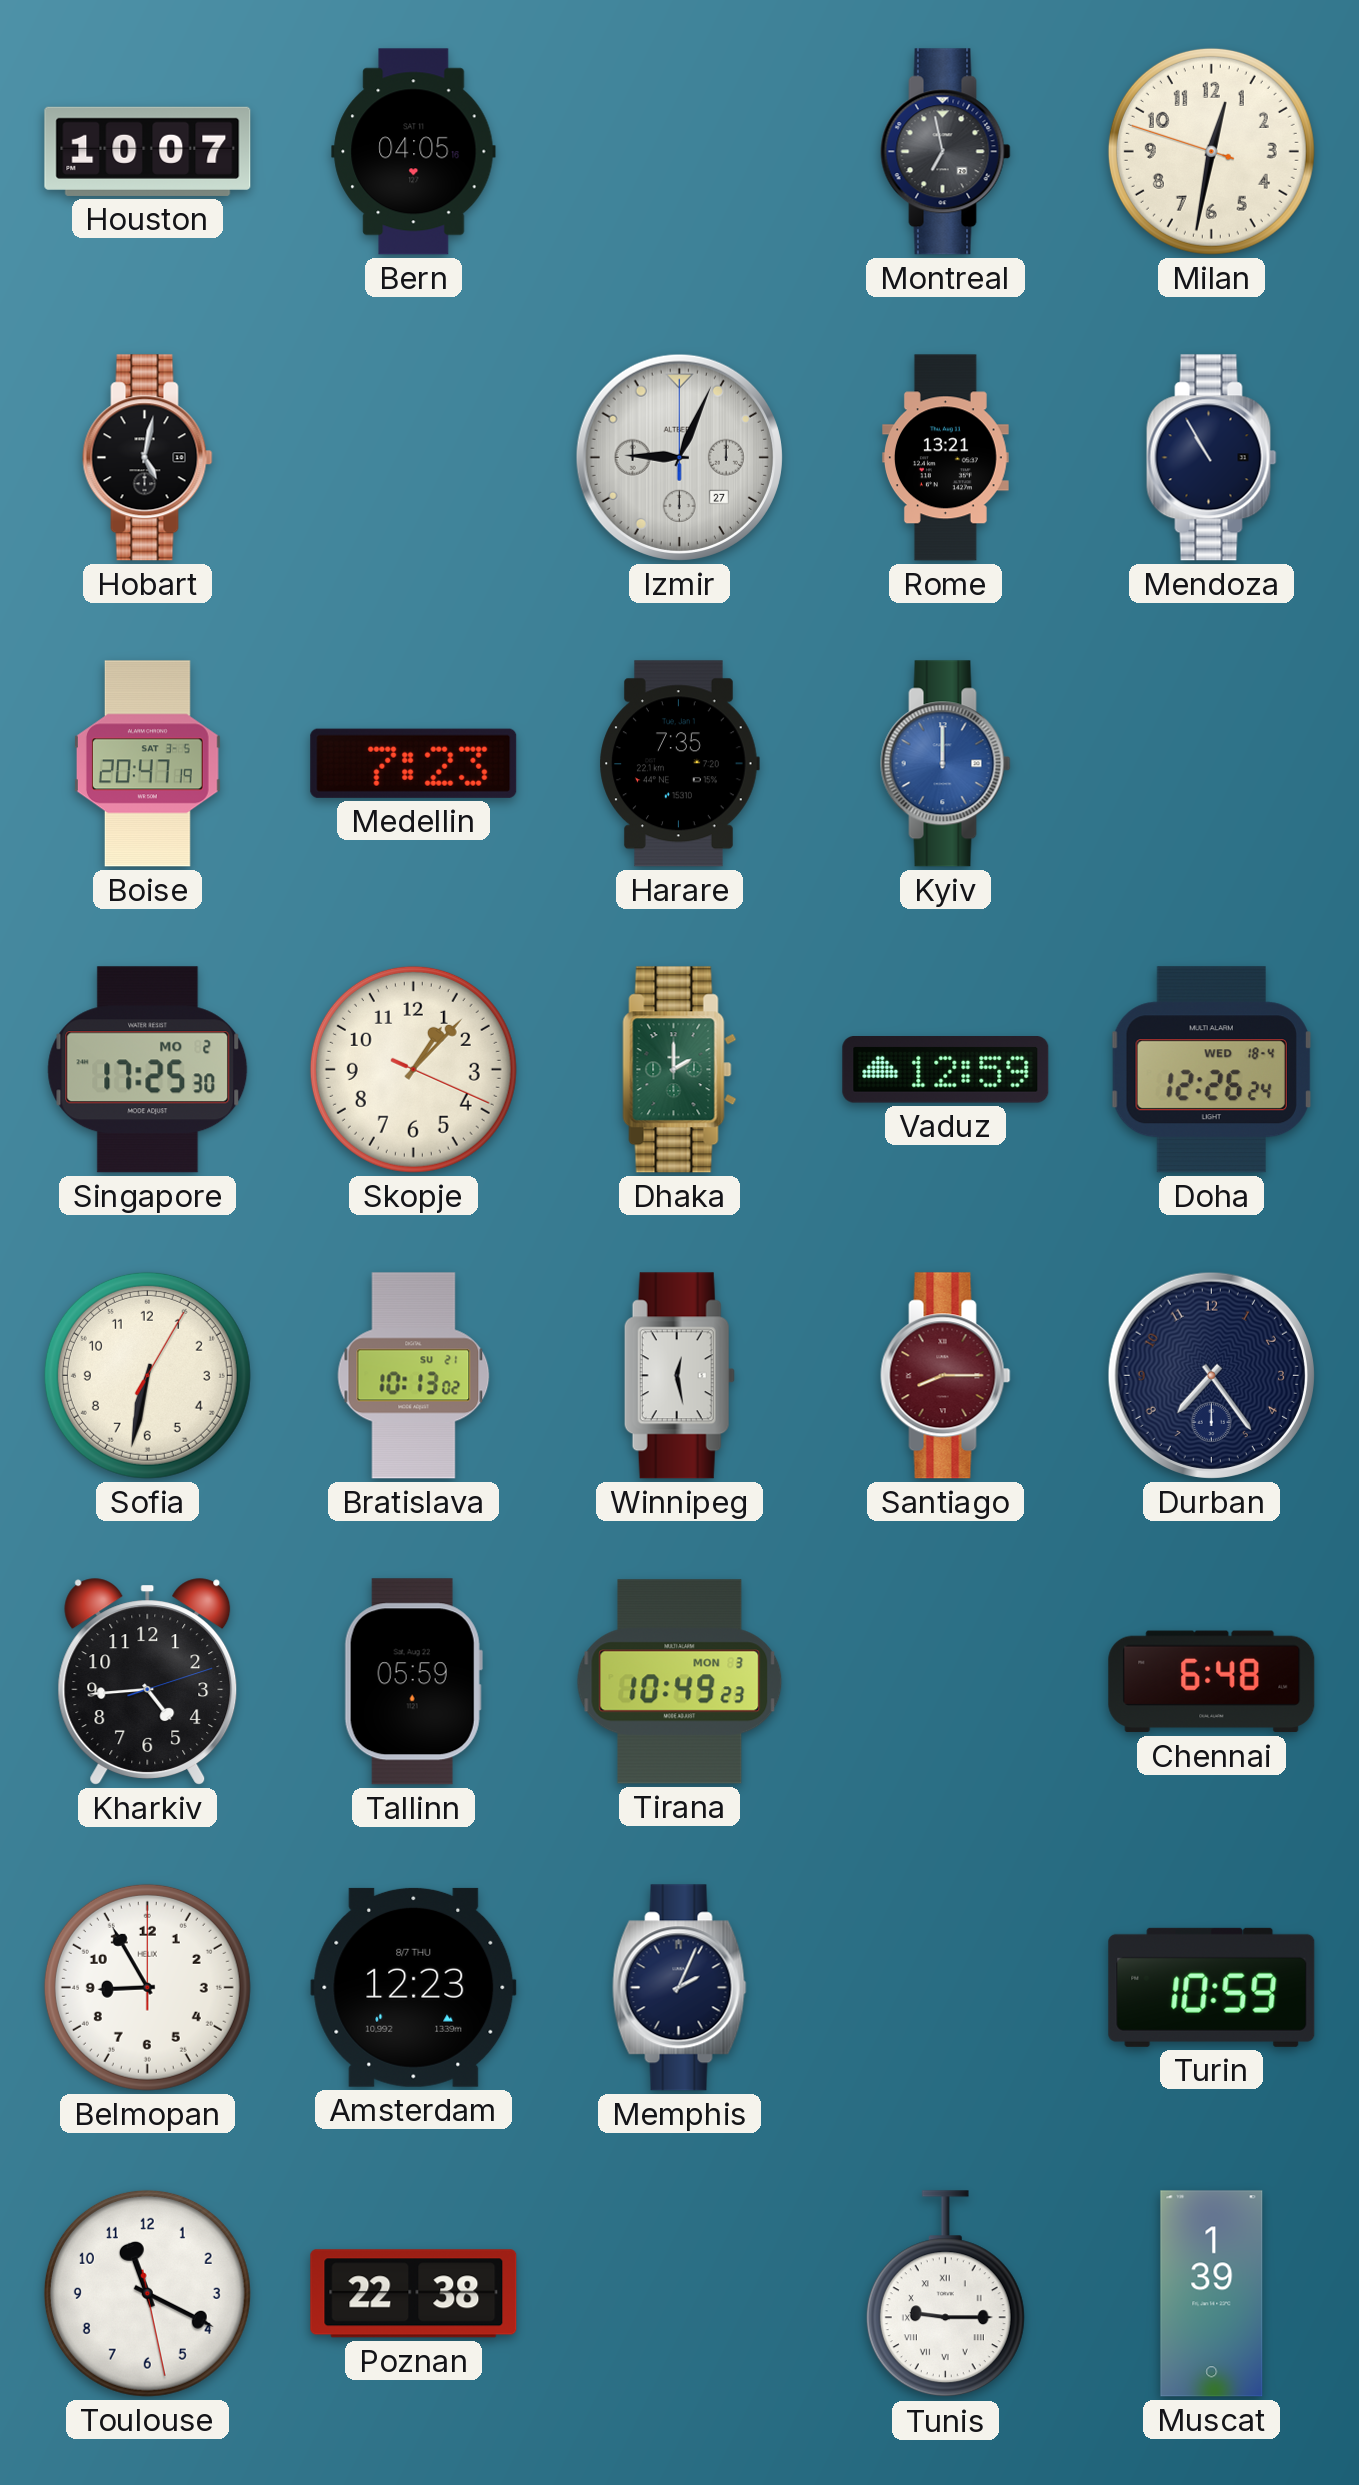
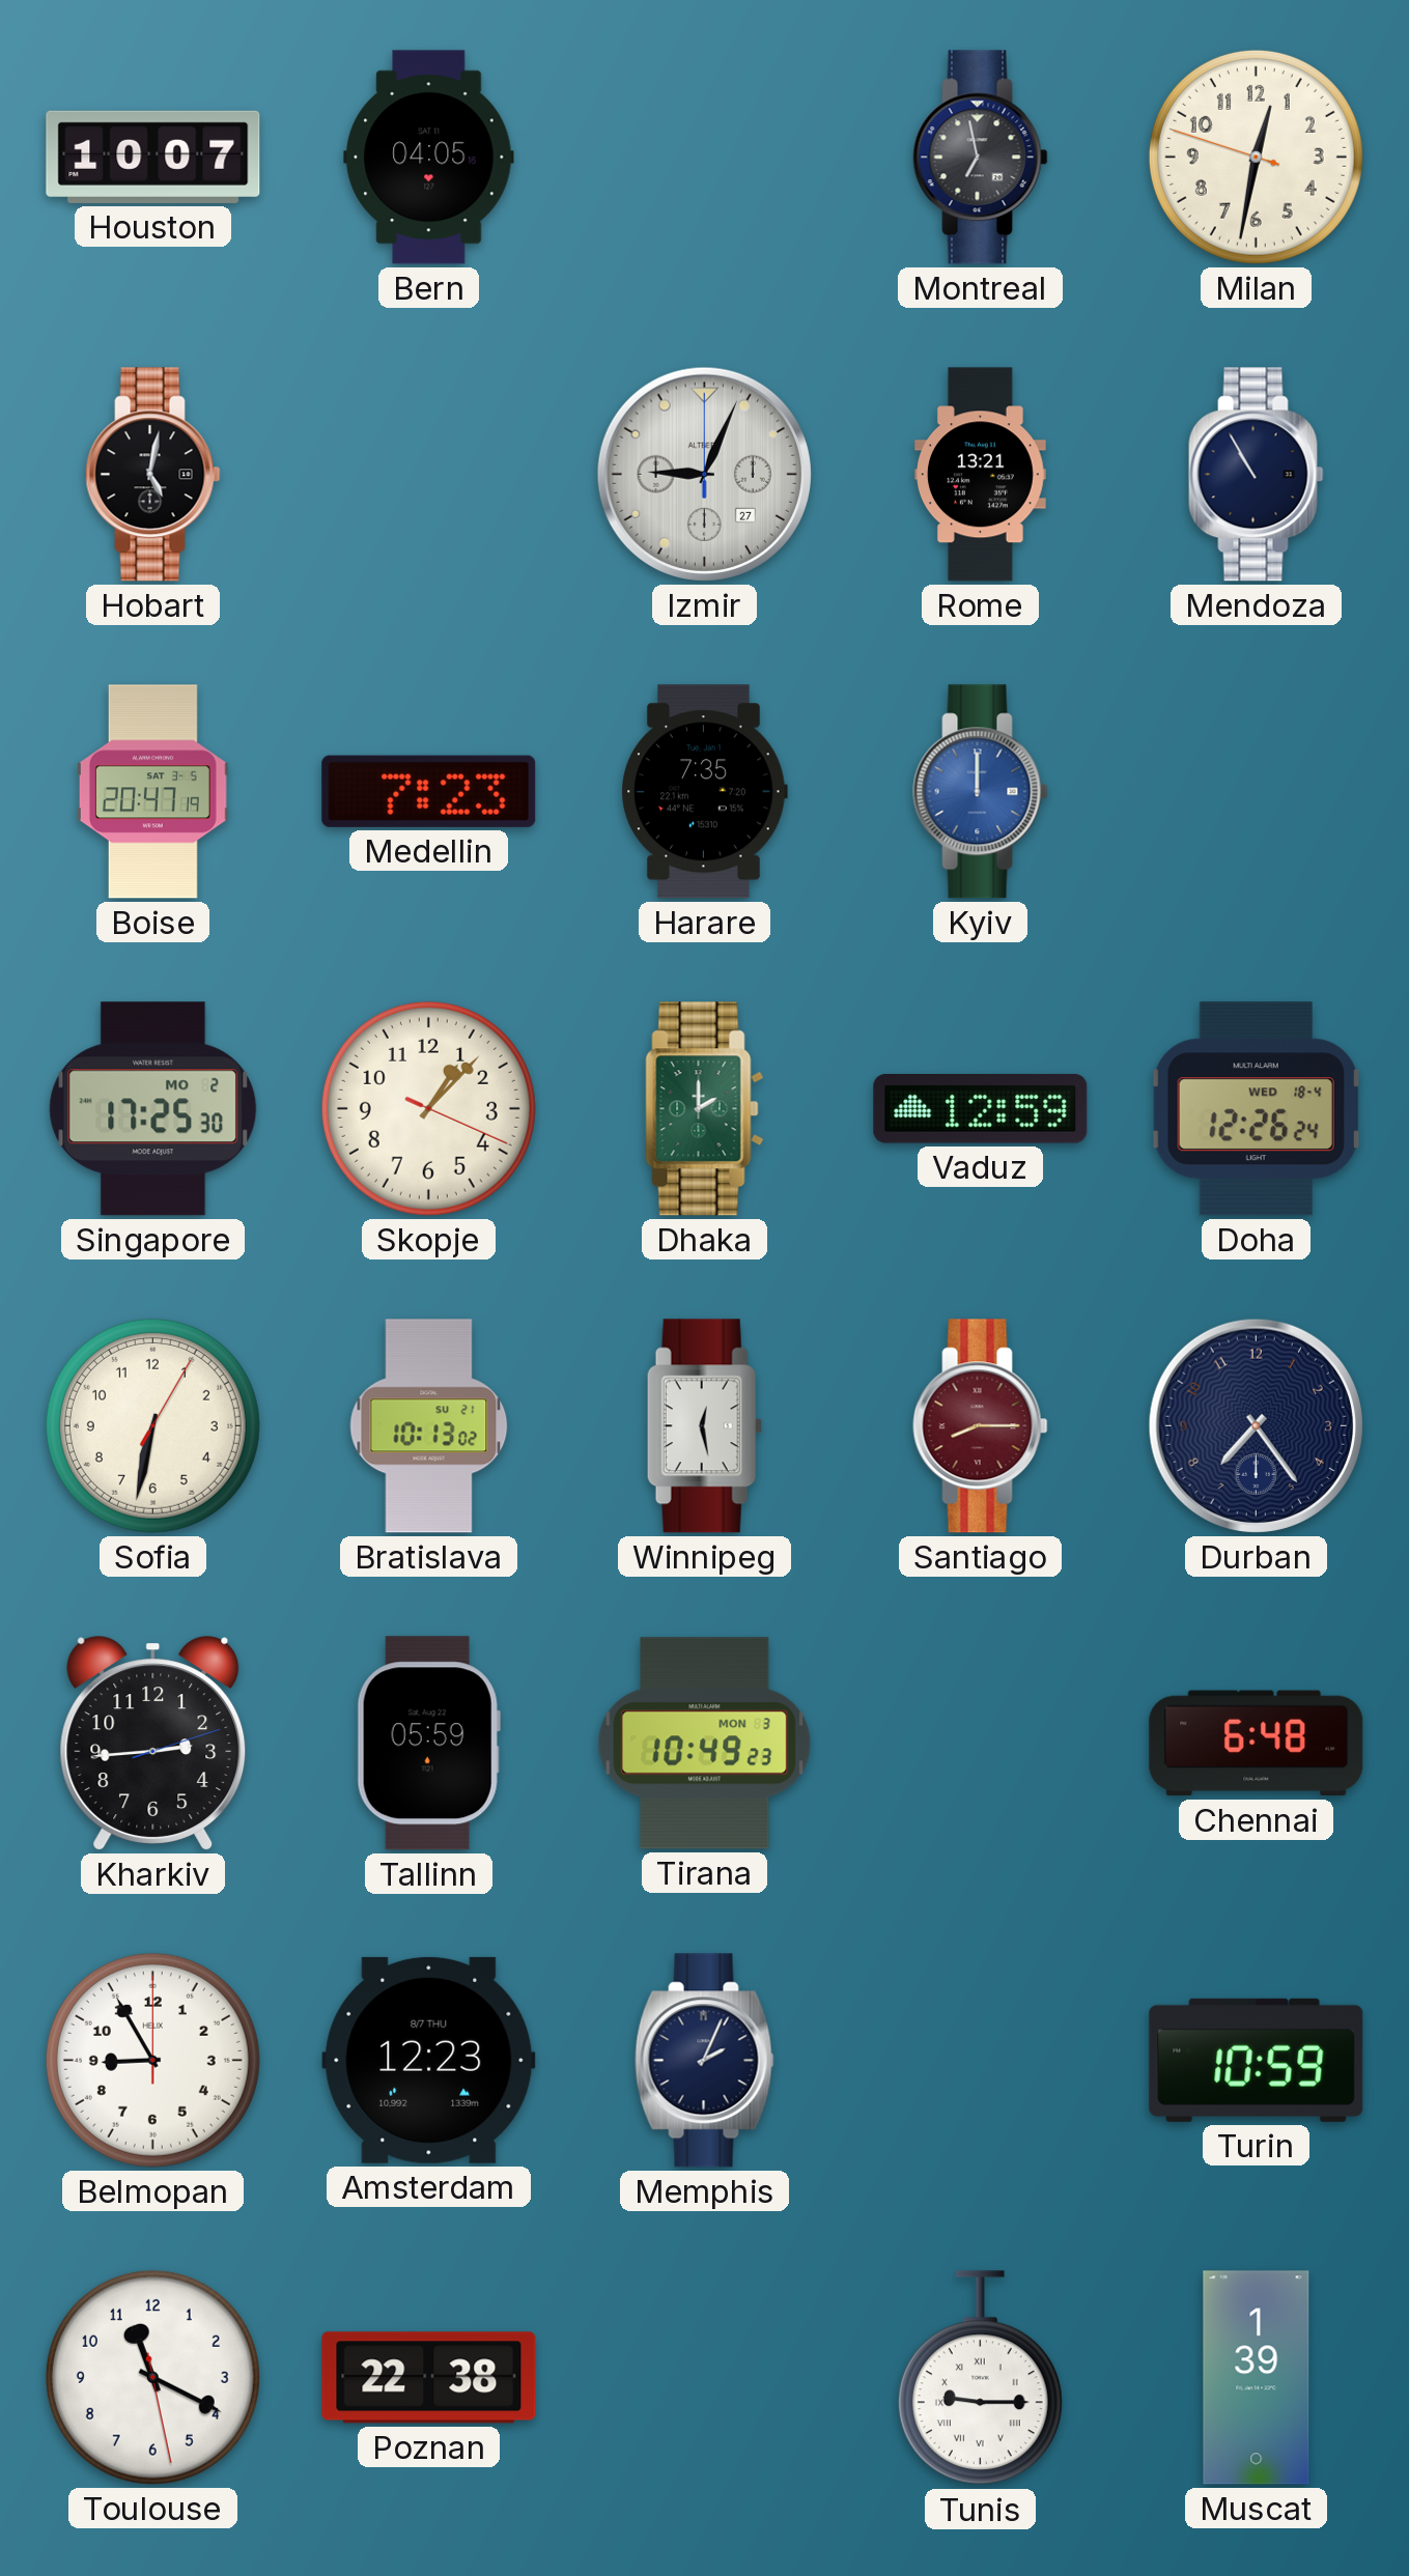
Kharkiv: 4:44 -> 2:44 (153, 1744)
